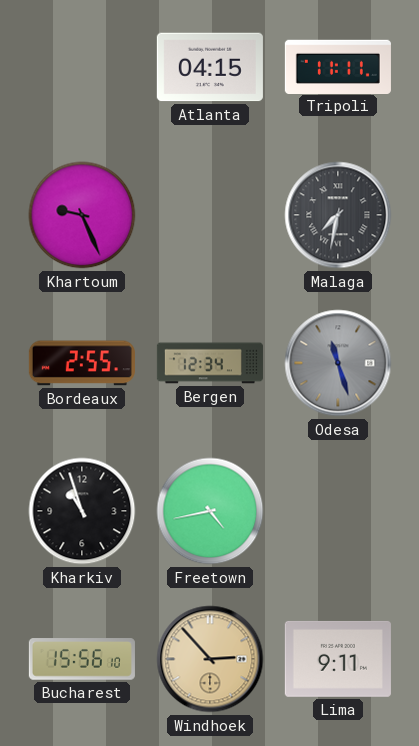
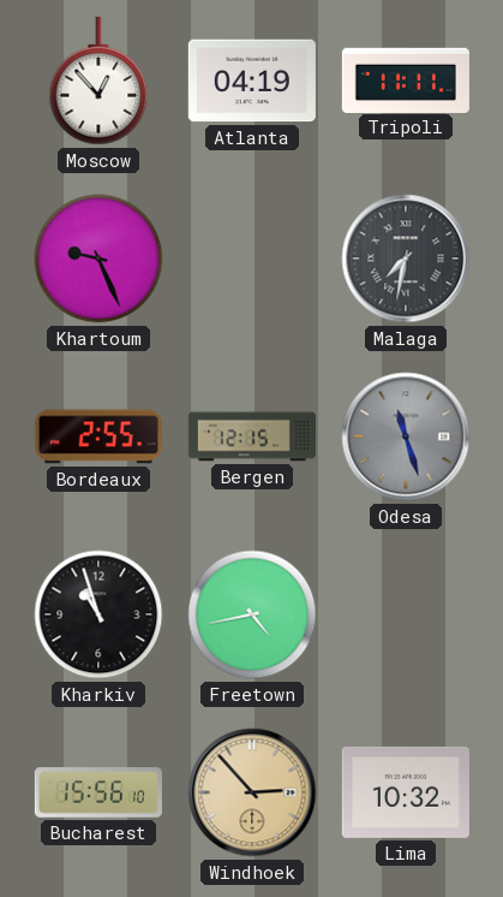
Moscow: none -> 12:53 (98, 81)
Atlanta: 04:15 -> 04:19 (252, 81)
Bergen: 12:34 -> 12:15 (252, 436)
Lima: 9:11 -> 10:32 (406, 792)
